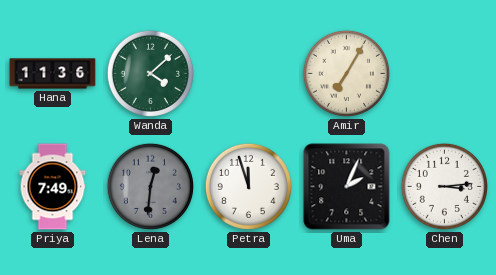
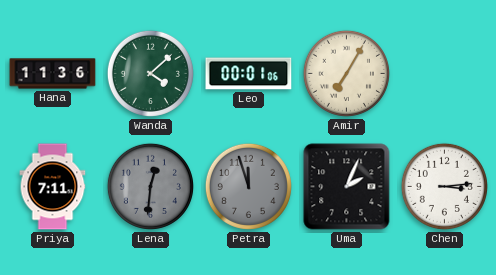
Leo: none -> 00:01 (249, 74)
Priya: 7:49 -> 7:11 (53, 187)
Petra dial: white -> grey (248, 186)
